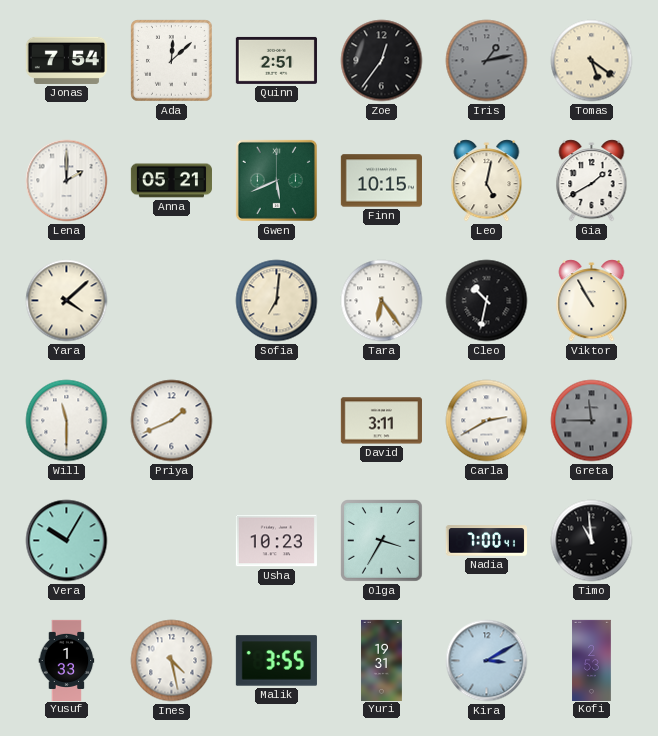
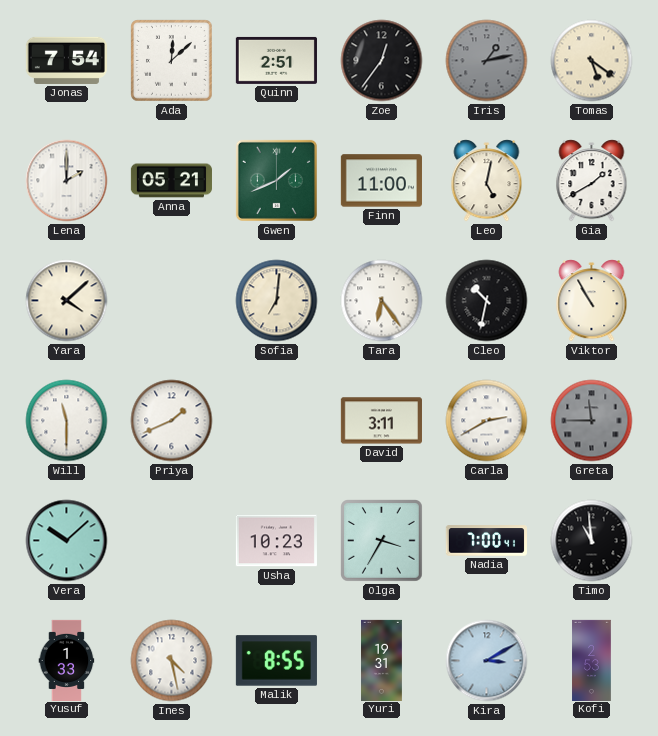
Gwen: 5:41 -> 1:41 (276, 180)
Finn: 10:15 -> 11:00 (381, 181)
Vera: 10:05 -> 10:08 (67, 541)
Malik: 3:55 -> 8:55 (276, 661)
